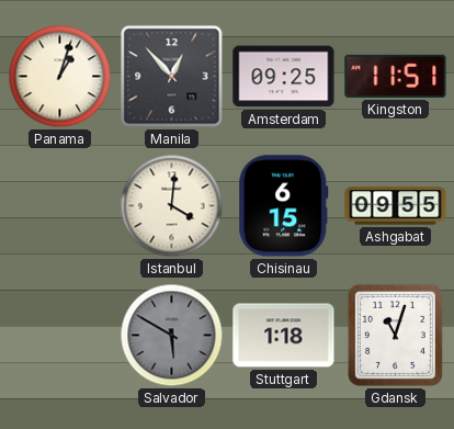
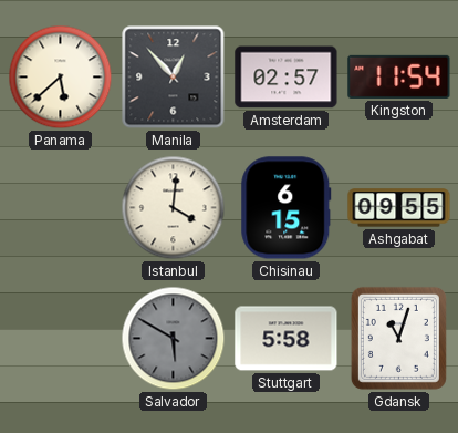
Panama: 1:03 -> 5:38 (61, 78)
Amsterdam: 09:25 -> 02:57 (287, 78)
Kingston: 11:51 -> 11:54 (399, 76)
Stuttgart: 1:18 -> 5:58 (287, 339)
